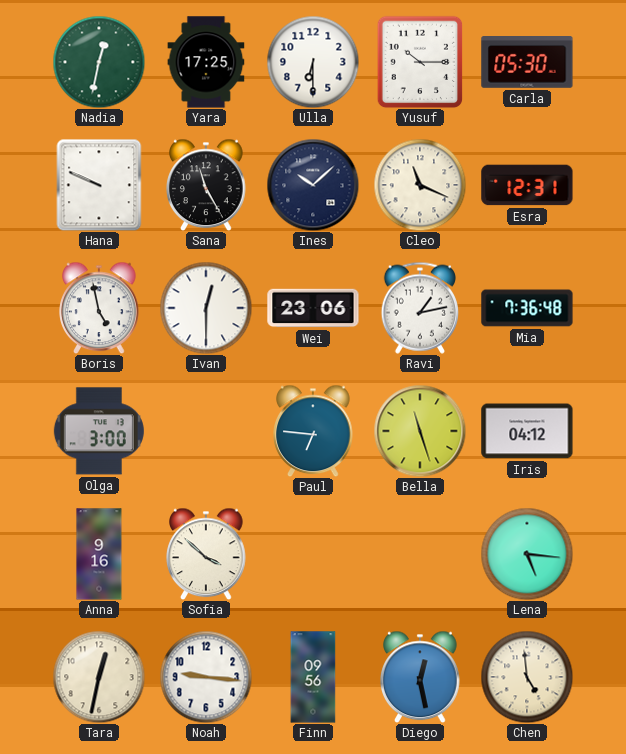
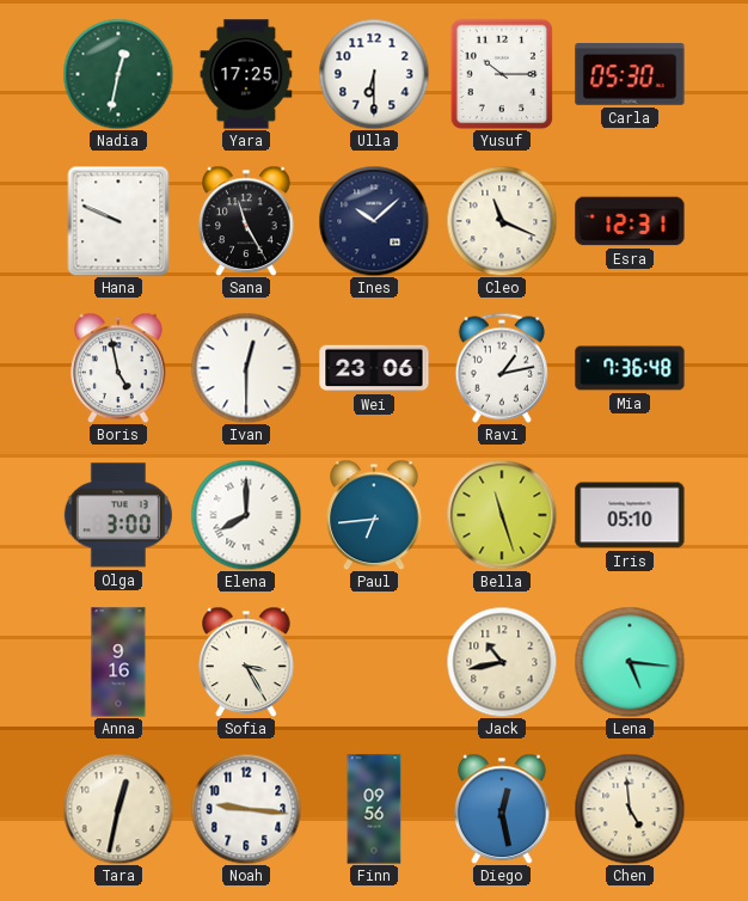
Elena: none -> 8:00 (246, 515)
Paul: 6:46 -> 6:44 (374, 515)
Iris: 04:12 -> 05:10 (630, 515)
Sofia: 3:52 -> 3:25 (246, 662)
Jack: none -> 10:43 (502, 662)
